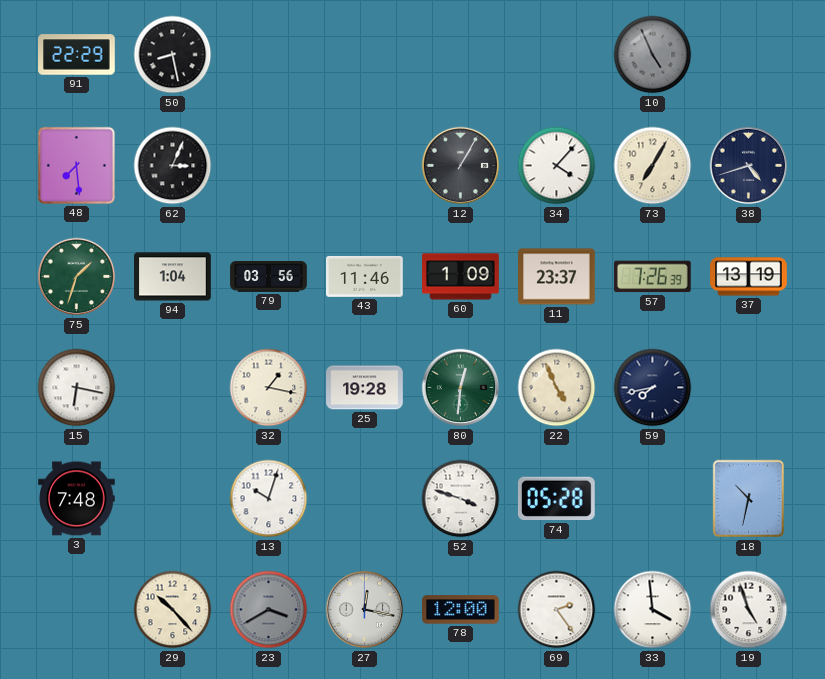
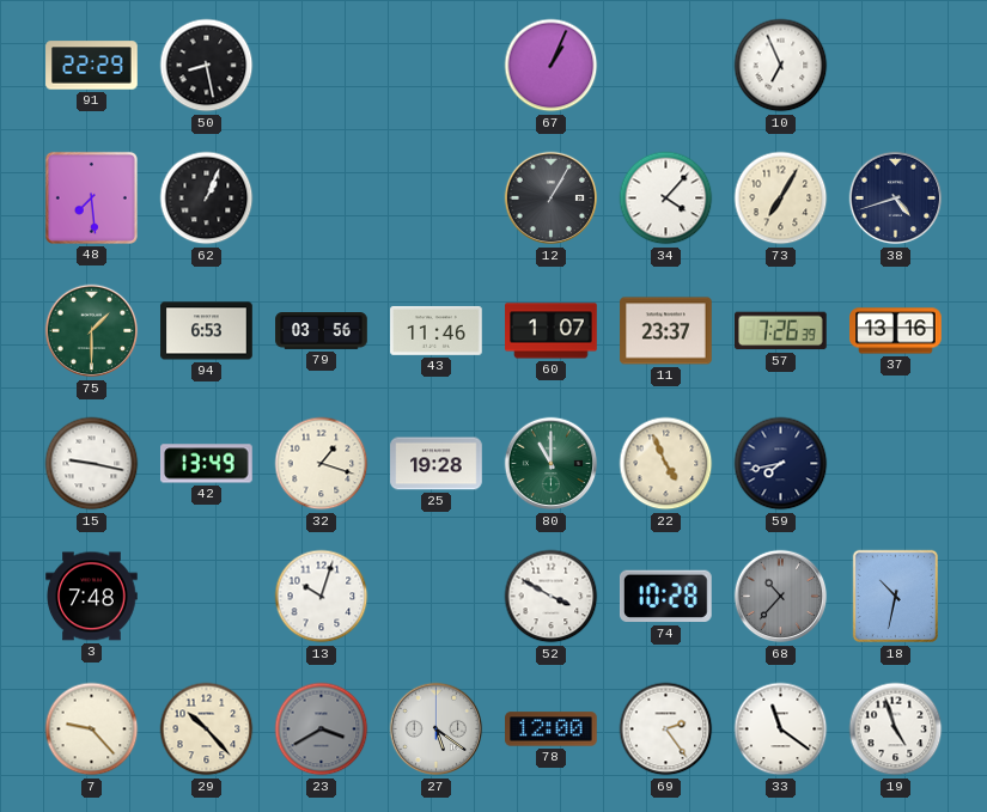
67: none -> 1:04 (552, 66)
10: 4:56 -> 6:56 (781, 66)
10 dial: grey -> white (781, 66)
62: 3:04 -> 1:04 (207, 199)
75: 1:33 -> 1:30 (92, 331)
94: 1:04 -> 6:53 (207, 331)
60: 1:09 -> 1:07 (552, 331)
37: 13:19 -> 13:16 (896, 331)
15: 6:17 -> 9:17 (92, 464)
42: none -> 13:49 (207, 464)
32: 1:17 -> 1:18 (322, 464)
80: 12:31 -> 11:00 (552, 464)
52: 3:48 -> 3:50 (552, 597)
74: 05:28 -> 10:28 (666, 597)
68: none -> 10:37 (781, 597)
7: none -> 9:23 (92, 729)
27: 12:17 -> 5:21 (437, 729)
33: 3:59 -> 11:21 (781, 729)
